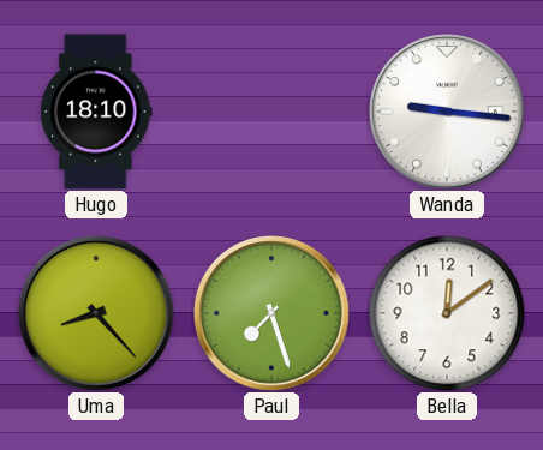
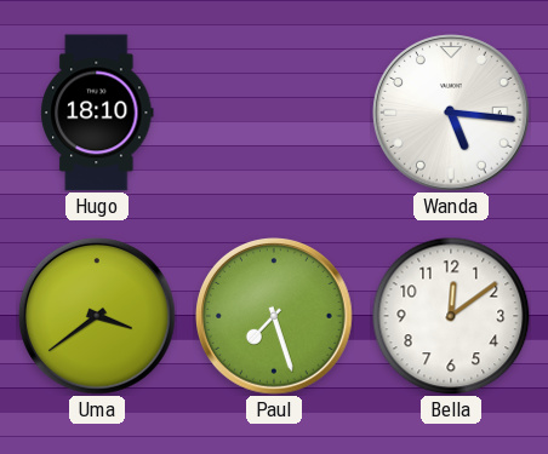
Wanda: 9:16 -> 5:16 (451, 113)
Uma: 8:23 -> 3:39 (97, 316)
